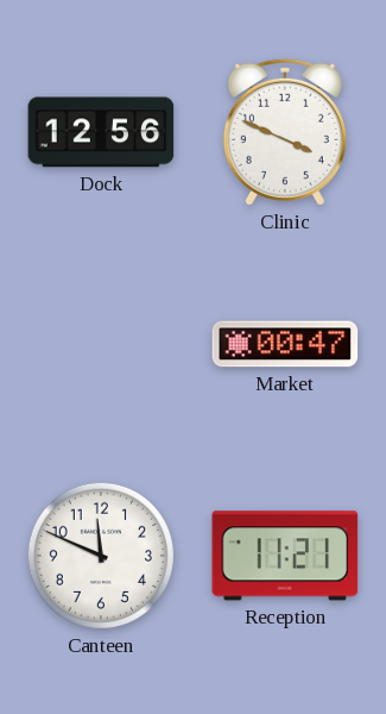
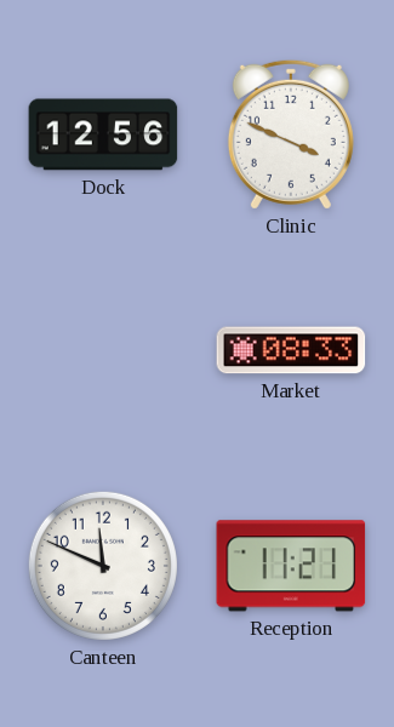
Market: 00:47 -> 08:33 (291, 350)
